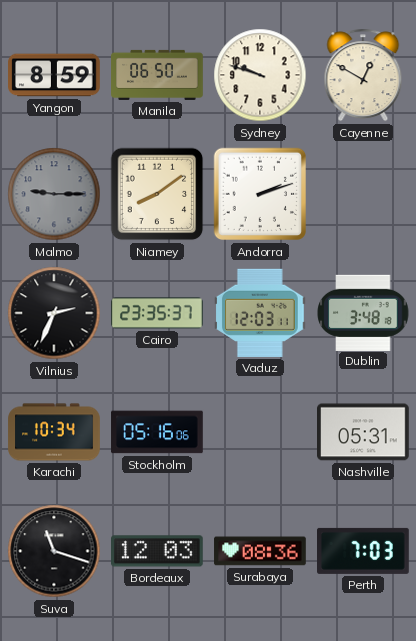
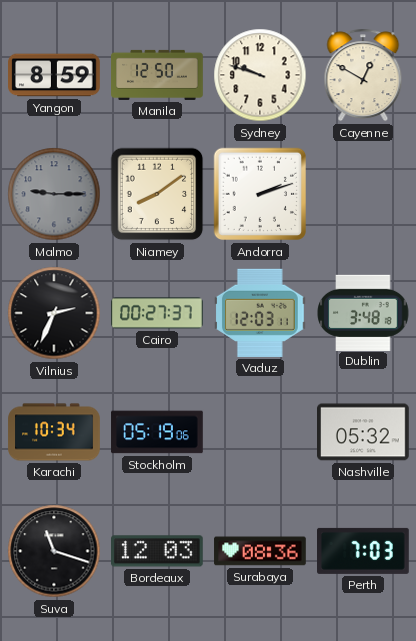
Manila: 06:50 -> 12:50 (157, 75)
Cairo: 23:35 -> 00:27 (158, 313)
Stockholm: 05:16 -> 05:19 (157, 432)
Nashville: 05:31 -> 05:32 (364, 432)
